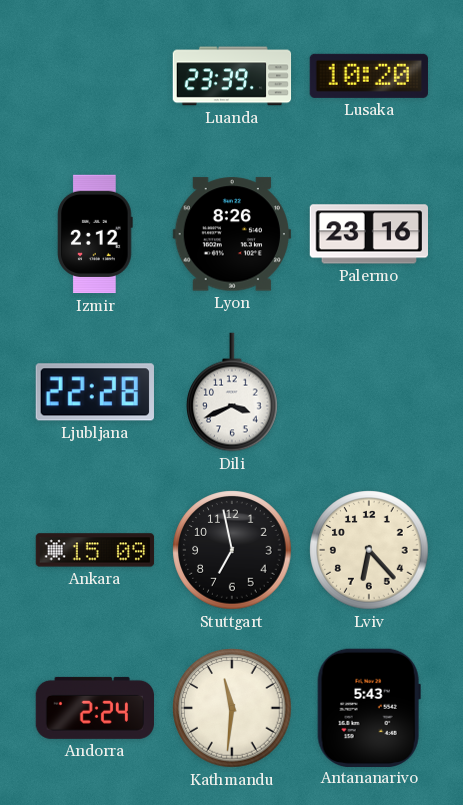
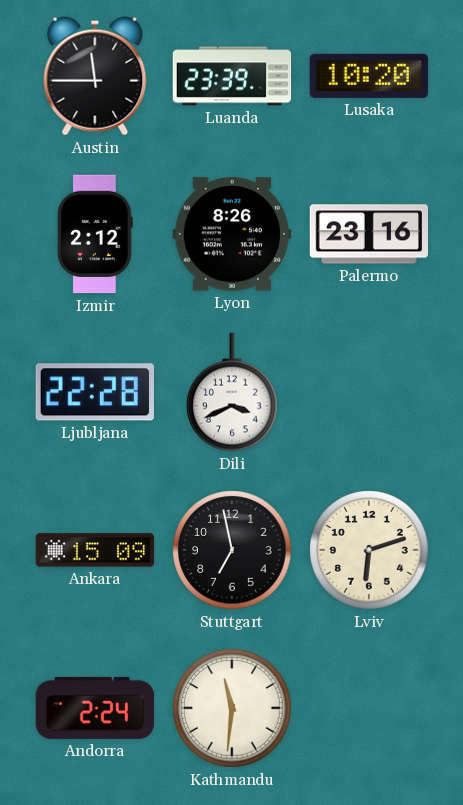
Austin: none -> 11:45 (95, 76)
Lviv: 6:23 -> 6:12 (369, 550)
Antananarivo: 5:43 -> none (369, 707)
